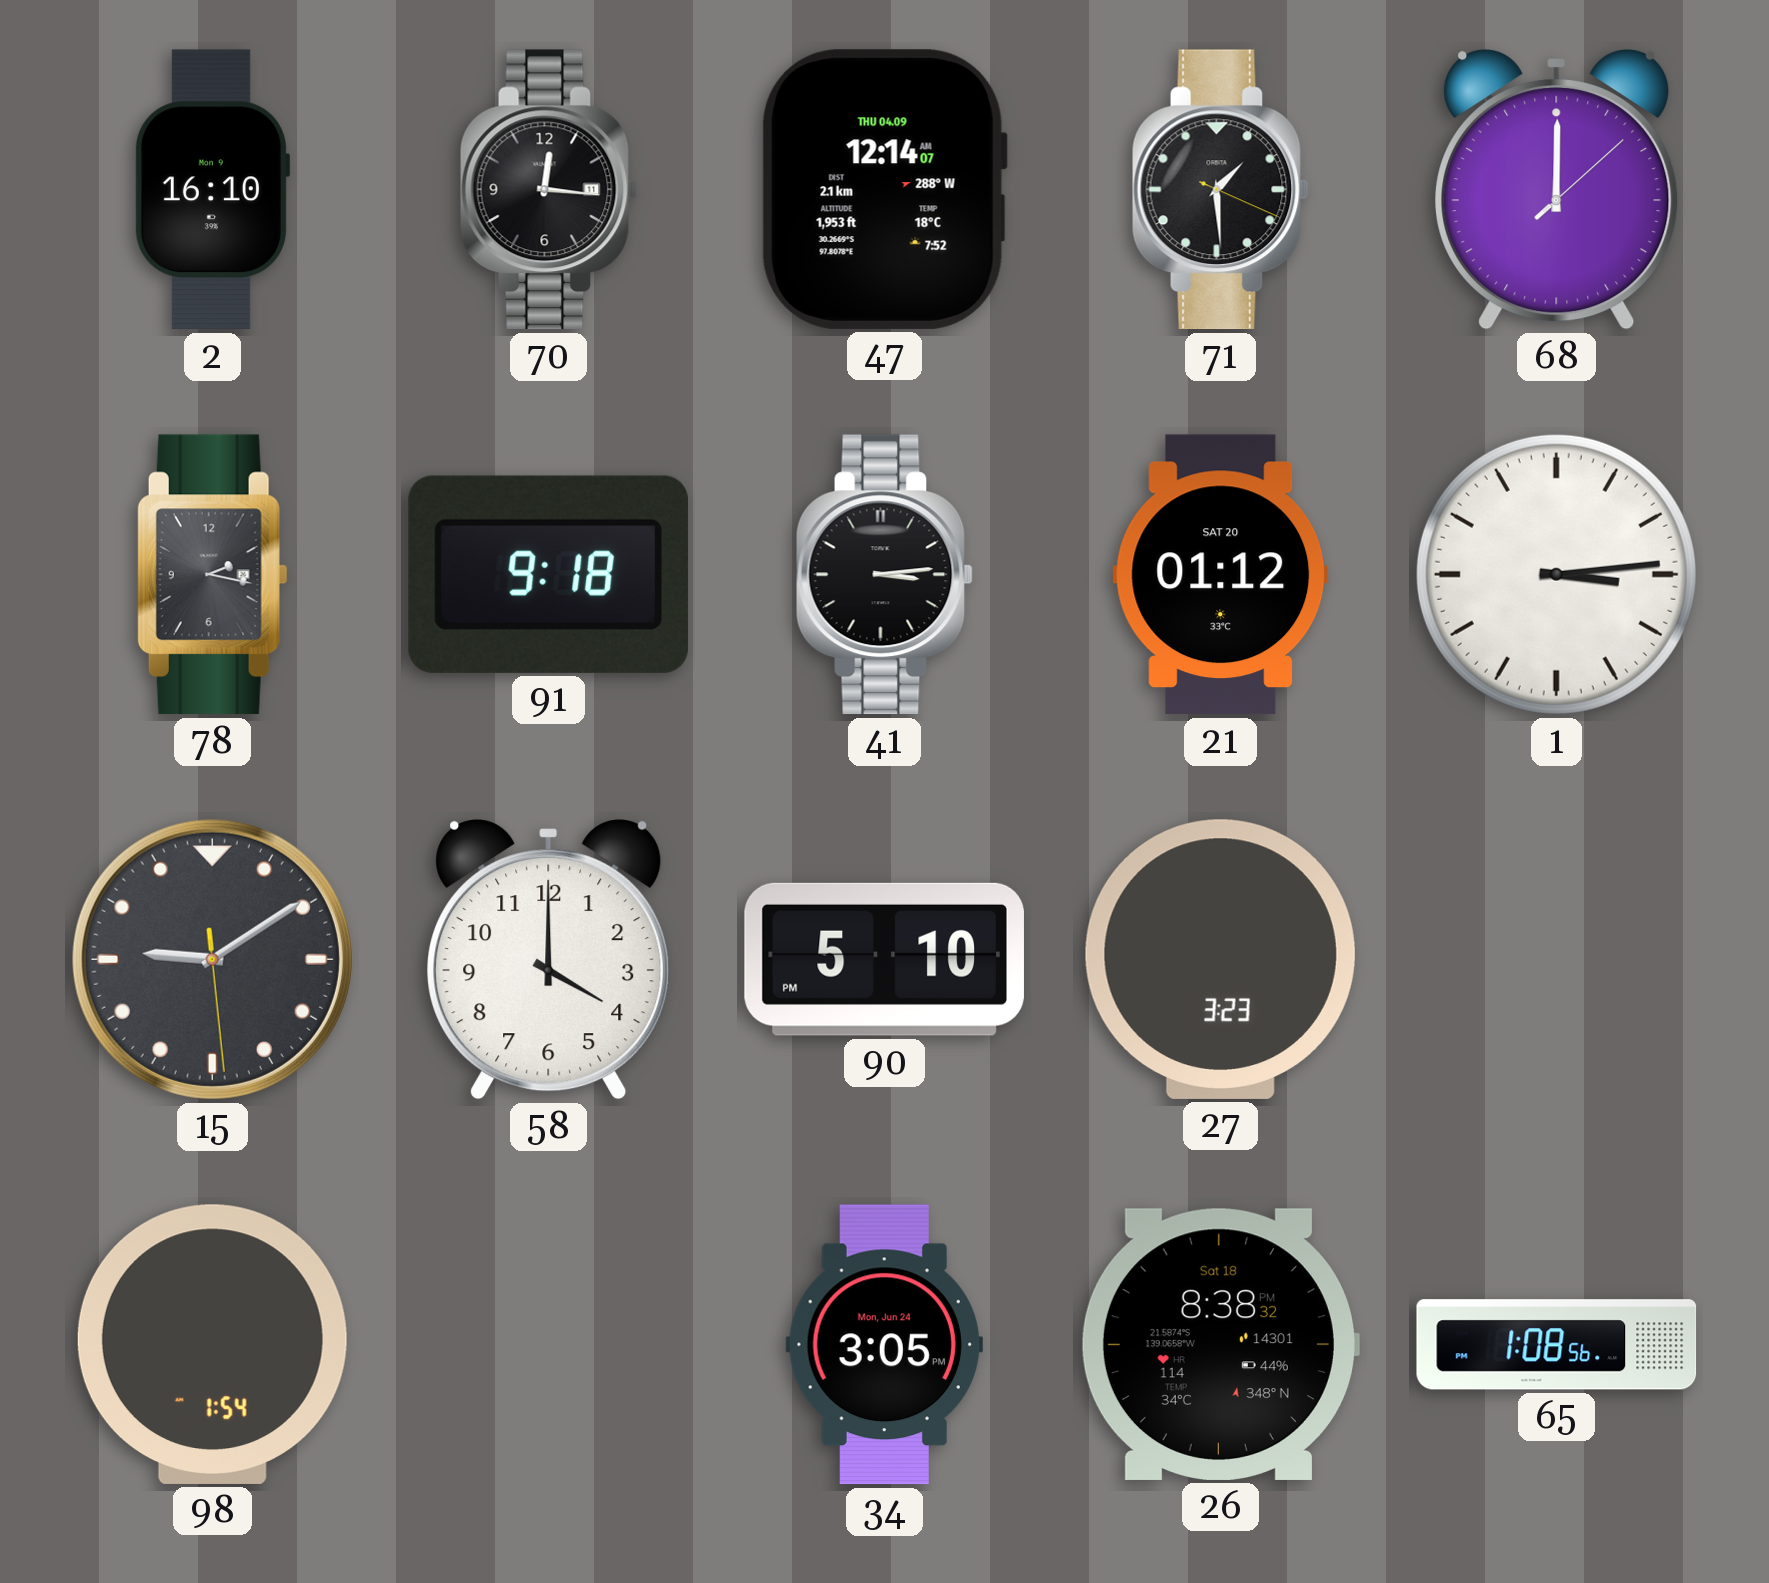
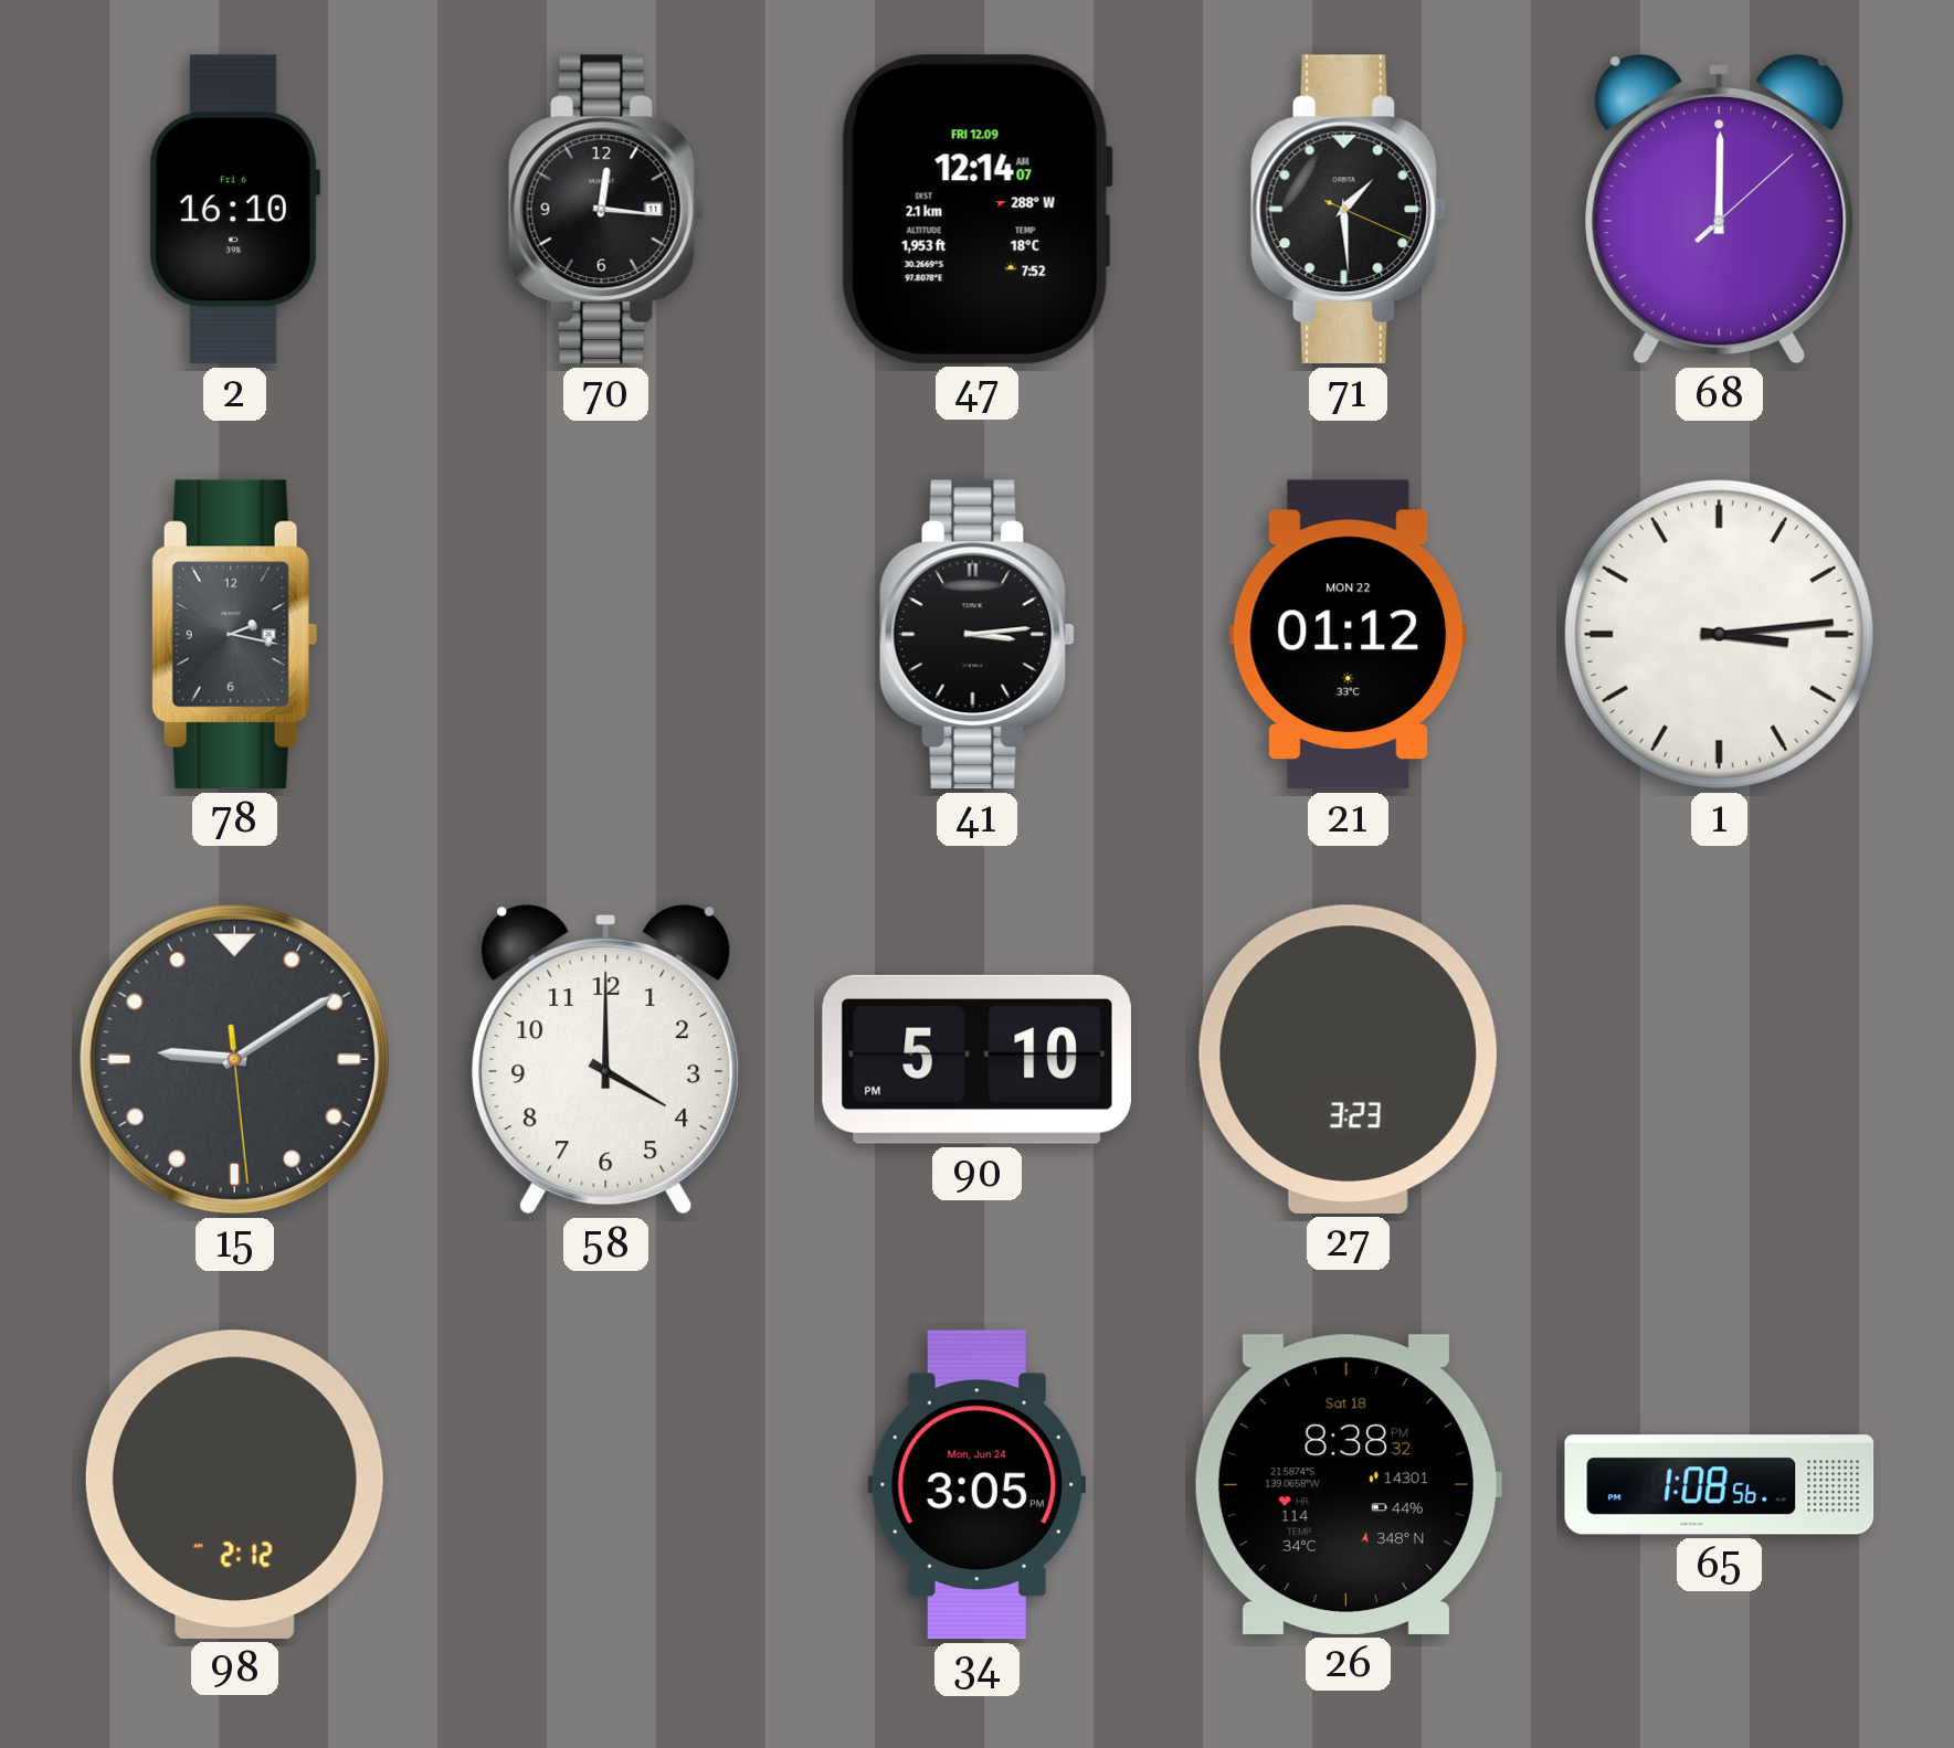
2 date: Mon 9 -> Fri 6 (234, 210)
47 date: THU 04.09 -> FRI 12.09 (976, 209)
91: 9:18 -> none (548, 574)
21 date: SAT 20 -> MON 22 (1349, 635)
98: 1:54 -> 2:12 (234, 1484)
